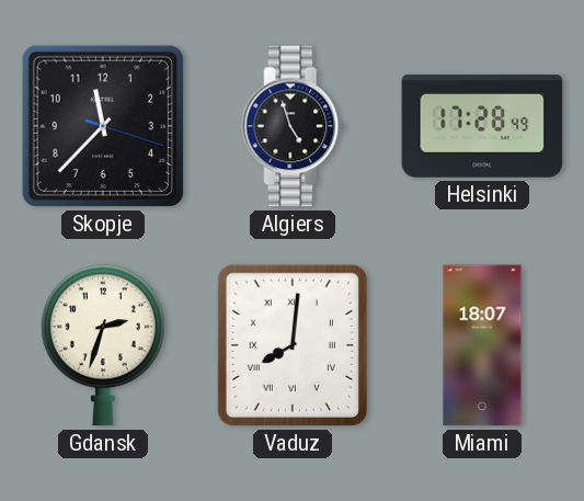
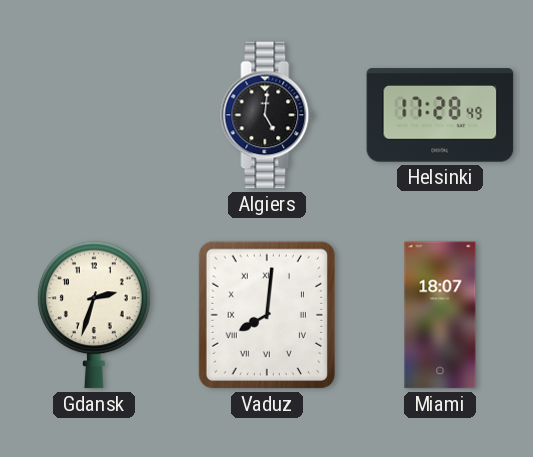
Skopje: 11:37 -> none (103, 126)
Algiers: 4:57 -> 5:01 (267, 115)
